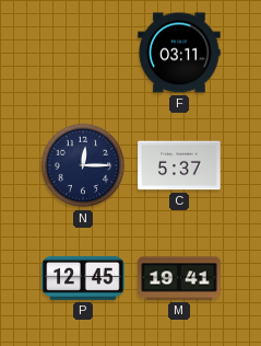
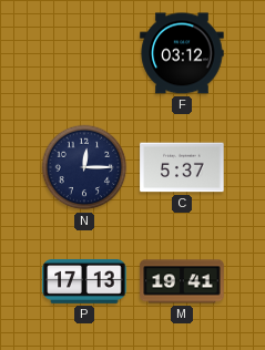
F: 03:11 -> 03:12 (182, 53)
P: 12:45 -> 17:13 (84, 281)
